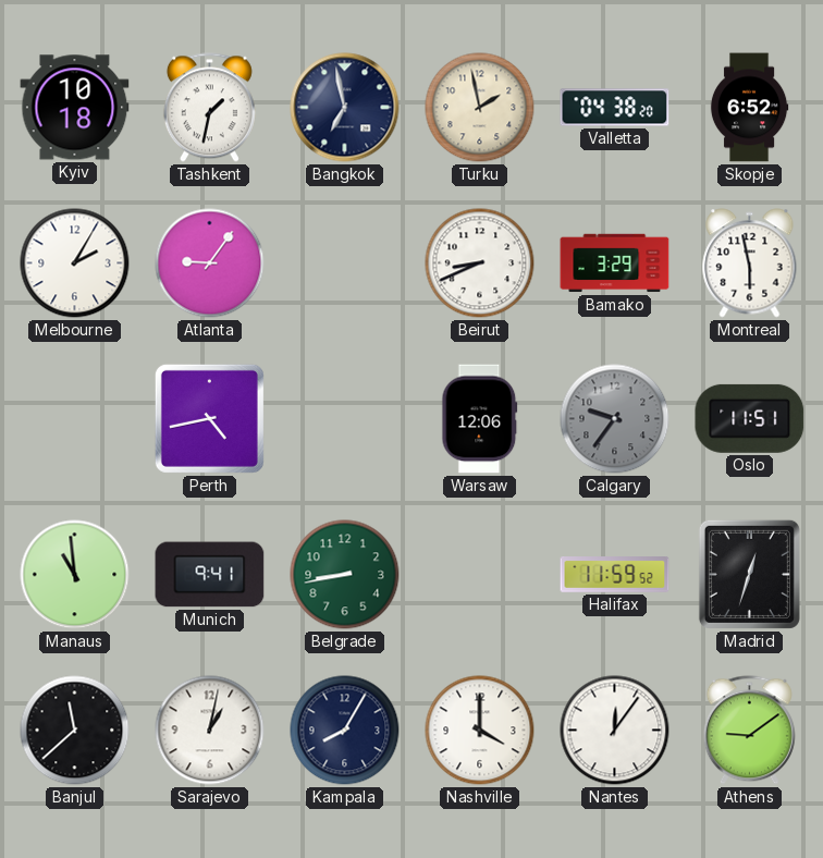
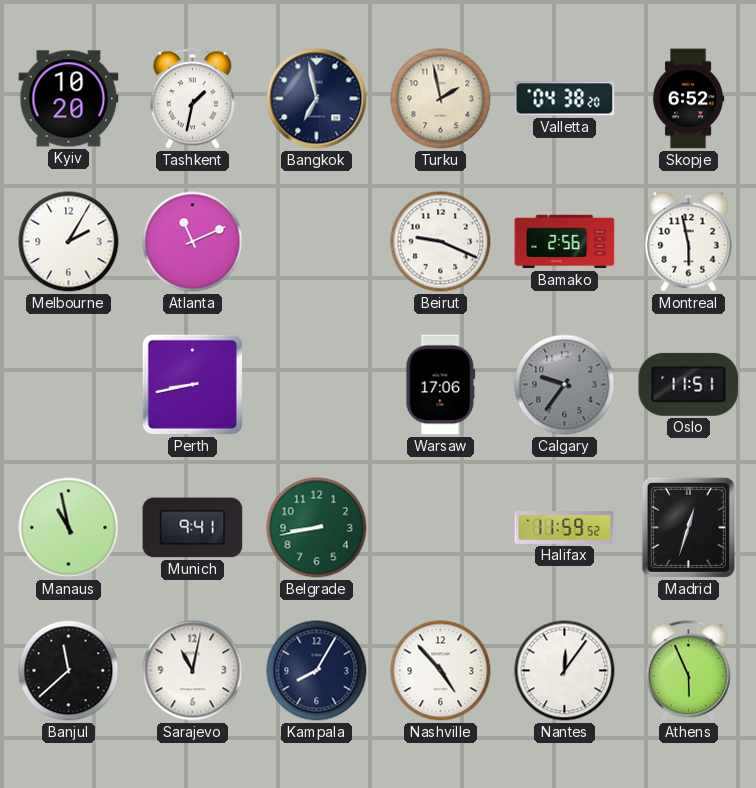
Kyiv: 10:18 -> 10:20 (69, 99)
Atlanta: 9:06 -> 11:11 (193, 242)
Beirut: 8:41 -> 9:19 (441, 242)
Bamako: 3:29 -> 2:56 (565, 242)
Perth: 4:43 -> 8:43 (192, 384)
Warsaw: 12:06 -> 17:06 (441, 385)
Manaus: 10:59 -> 10:58 (69, 528)
Sarajevo: 1:02 -> 11:02 (193, 671)
Nashville: 4:00 -> 4:53 (441, 671)
Athens: 9:09 -> 5:56 (688, 671)
